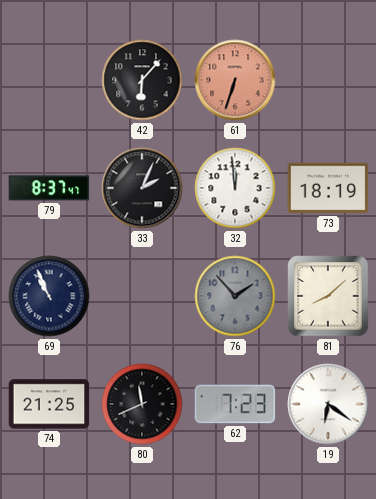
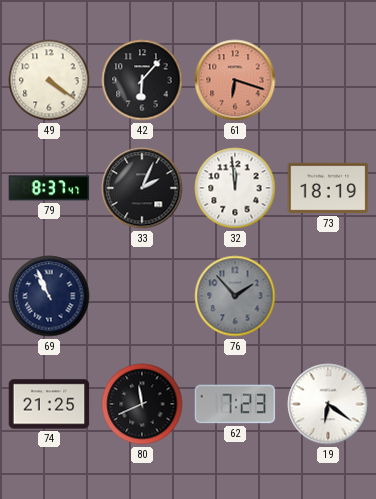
49: none -> 4:21 (49, 80)
61: 6:33 -> 6:18 (235, 80)
81: 8:08 -> none (328, 296)
